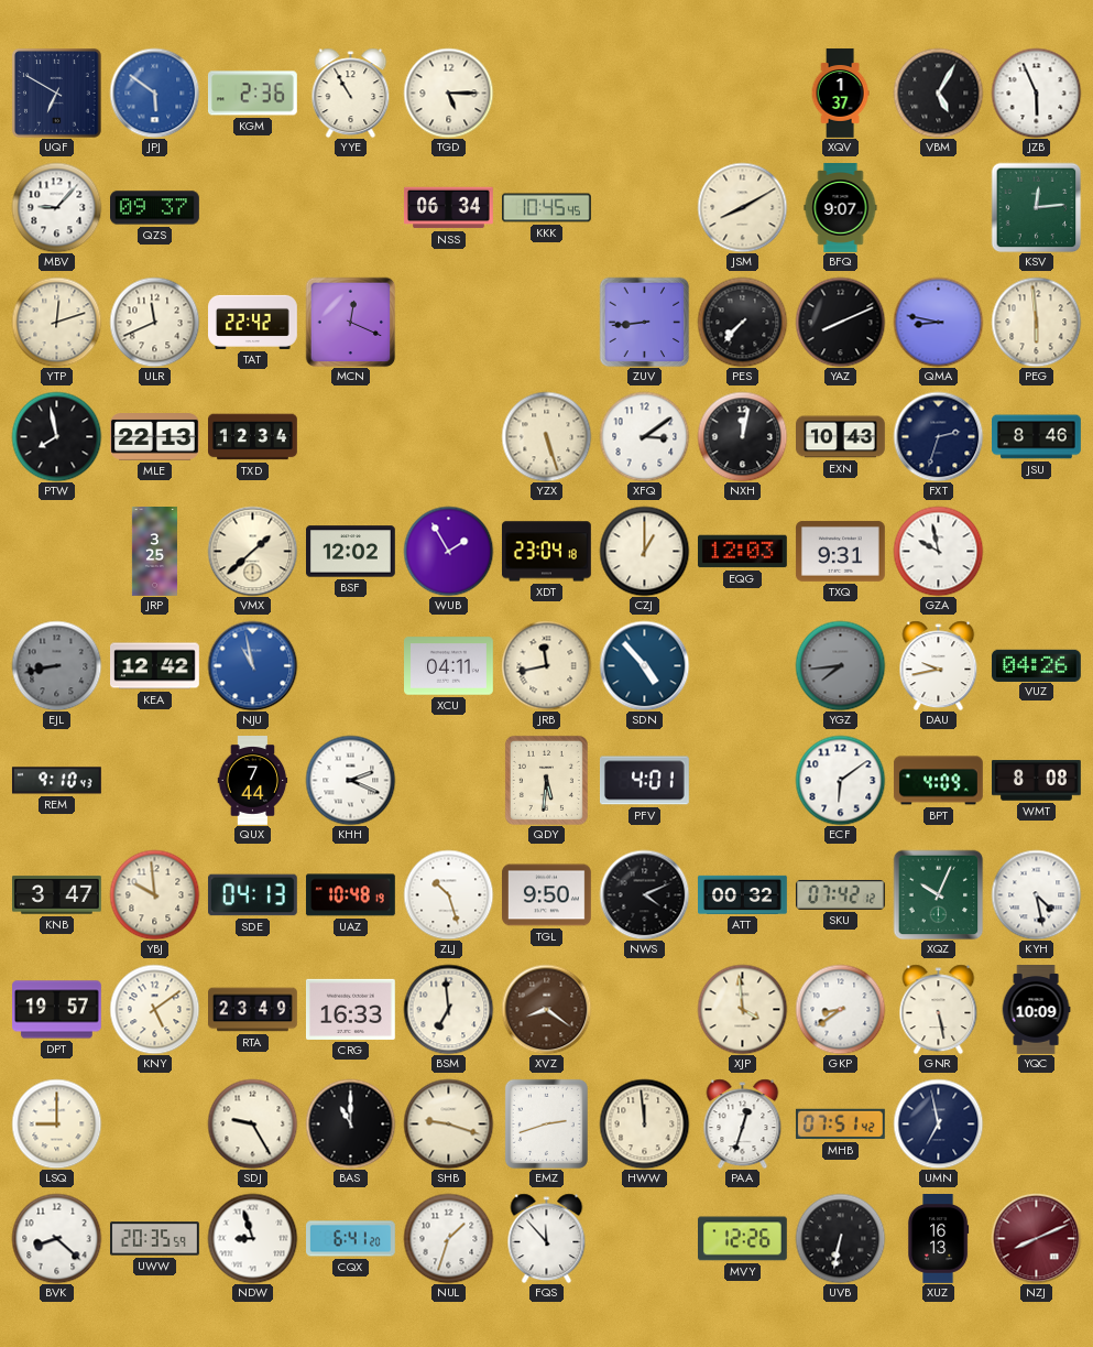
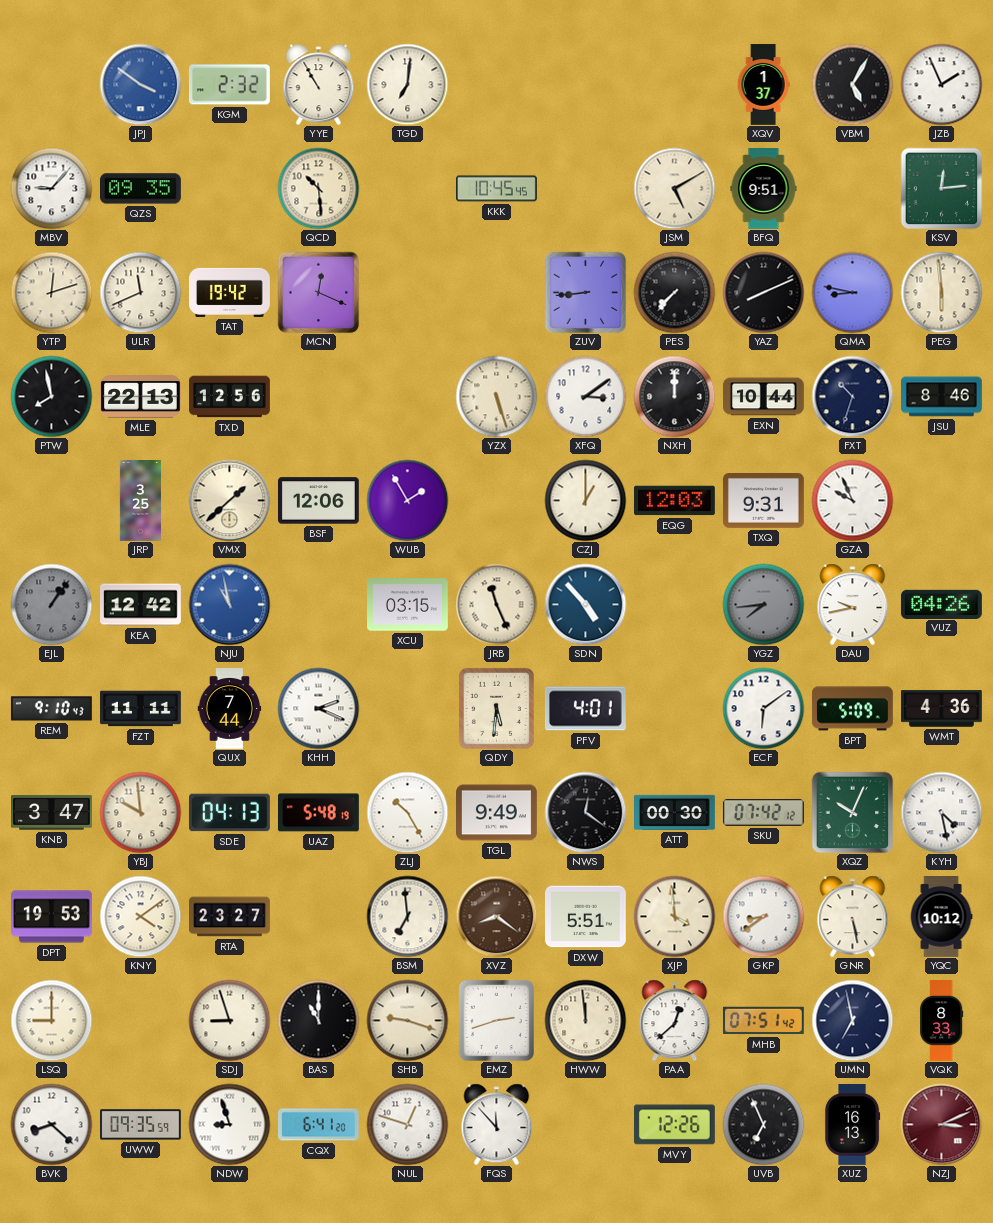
UQF: 6:50 -> none (56, 93)
JPJ: 5:51 -> 3:51 (140, 84)
KGM: 2:36 -> 2:32 (229, 85)
TGD: 5:15 -> 7:01 (407, 84)
JZB: 5:56 -> 1:56 (941, 84)
QZS: 09:37 -> 09:35 (141, 189)
QCD: none -> 10:29 (318, 188)
NSS: 06:34 -> none (449, 208)
JSM: 8:10 -> 5:10 (674, 188)
BFQ: 9:07 -> 9:51 (764, 189)
TAT: 22:42 -> 19:42 (230, 292)
TXD: 12:34 -> 12:56 (230, 397)
NXH: 12:02 -> 12:00 (674, 396)
EXN: 10:43 -> 10:44 (764, 397)
FXT: 2:33 -> 10:33 (852, 396)
BSF: 12:02 -> 12:06 (319, 501)
XDT: 23:04 -> none (546, 552)
GZA: 9:58 -> 9:56 (852, 500)
EJL: 8:43 -> 1:06 (51, 604)
XCU: 04:11 -> 03:15 (408, 605)
JRB: 11:43 -> 11:26 (496, 604)
FZT: none -> 11:11 (141, 709)
BPT: 4:09 -> 5:09 (852, 709)
WMT: 8:08 -> 4:36 (942, 709)
UAZ: 10:48 -> 5:48 (318, 813)
ZLJ: 10:27 -> 10:25 (407, 812)
TGL: 9:50 -> 9:49 (497, 813)
NWS: 4:11 -> 12:21 (585, 812)
ATT: 00:32 -> 00:30 (675, 812)
DPT: 19:57 -> 19:53 (52, 917)
KNY: 5:09 -> 4:09 (140, 916)
RTA: 23:49 -> 23:27 (230, 917)
CRG: 16:33 -> none (350, 1009)
DXW: none -> 5:51 (586, 917)
YQC: 10:09 -> 10:12 (941, 917)
SDJ: 9:25 -> 8:57 (229, 1020)
PAA: 12:33 -> 12:38 (675, 1020)
VQK: none -> 8:33 (942, 1021)
UWW: 20:35 -> 09:35 (141, 1125)
NUL: 1:33 -> 12:48 (407, 1124)
UVB: 6:32 -> 6:56 (763, 1124)
NZJ: 8:11 -> 3:11 (941, 1124)
